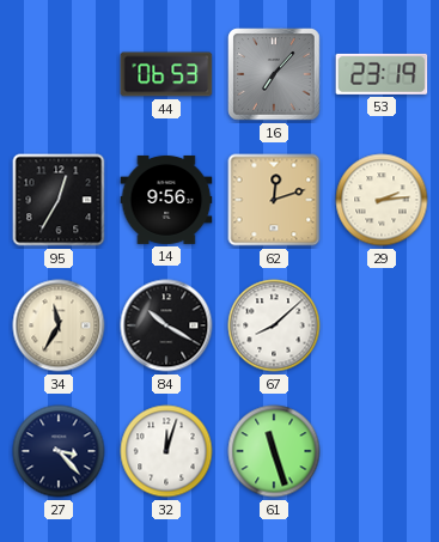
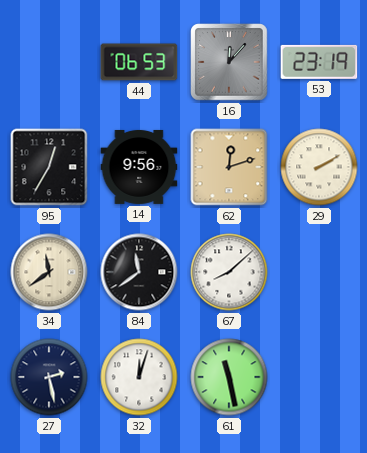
16: 7:07 -> 12:07 (229, 62)
29: 2:14 -> 2:10 (319, 167)
34: 11:35 -> 11:39 (49, 272)
84: 10:20 -> 11:39 (139, 272)
27: 3:23 -> 2:28 (49, 377)
61: 11:27 -> 11:28 (229, 377)
